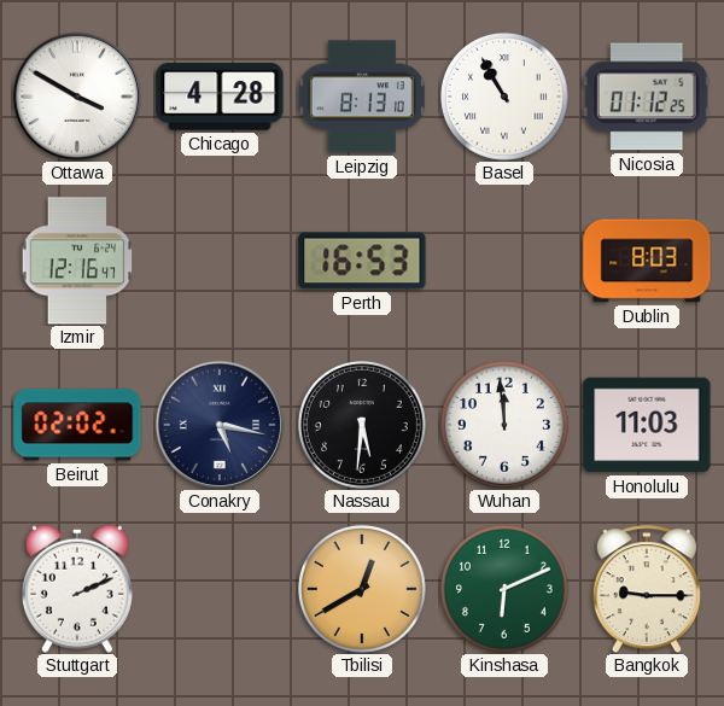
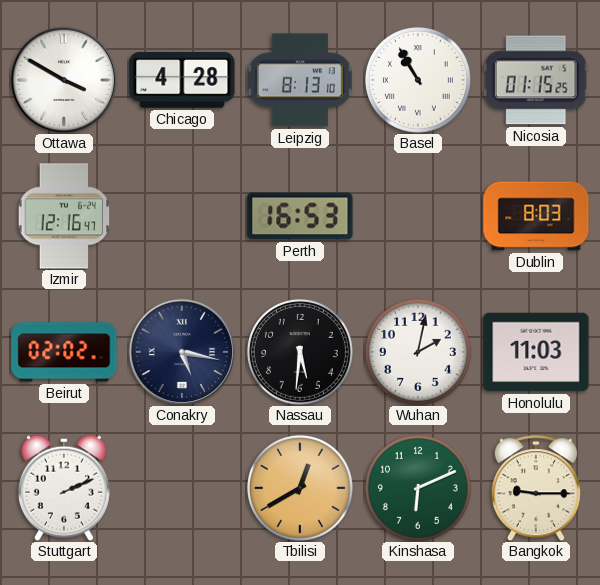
Nicosia: 01:12 -> 01:15 (536, 80)
Wuhan: 11:59 -> 2:02 (418, 352)
